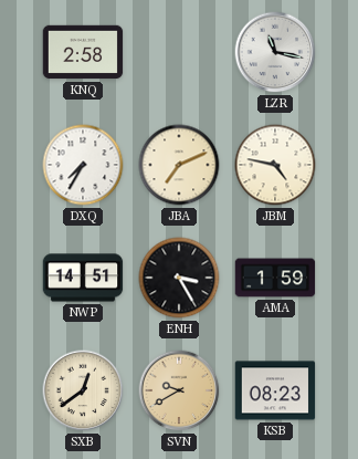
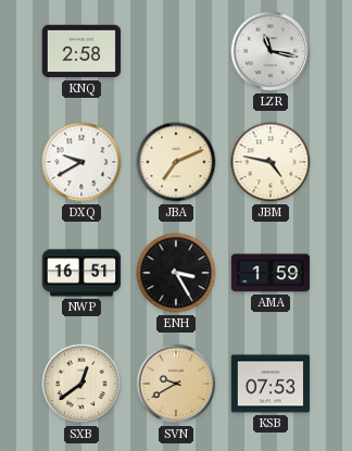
DXQ: 7:35 -> 9:40 (81, 162)
NWP: 14:51 -> 16:51 (81, 273)
KSB: 08:23 -> 07:53 (271, 384)
